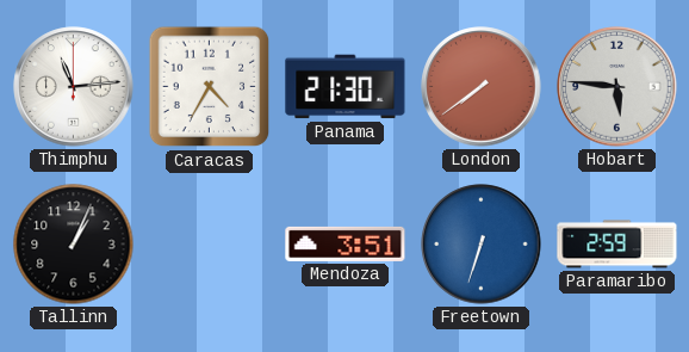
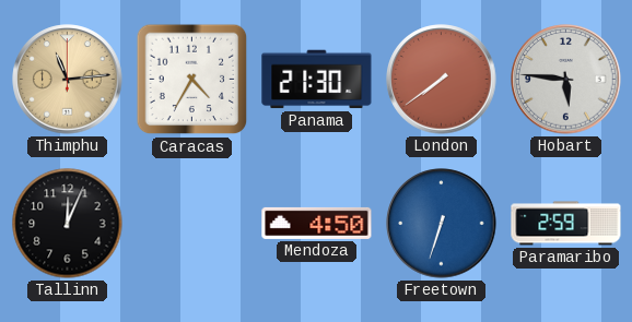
Thimphu dial: white -> champagne (68, 80)
Tallinn: 1:04 -> 12:04 (68, 224)
Mendoza: 3:51 -> 4:50 (317, 223)
